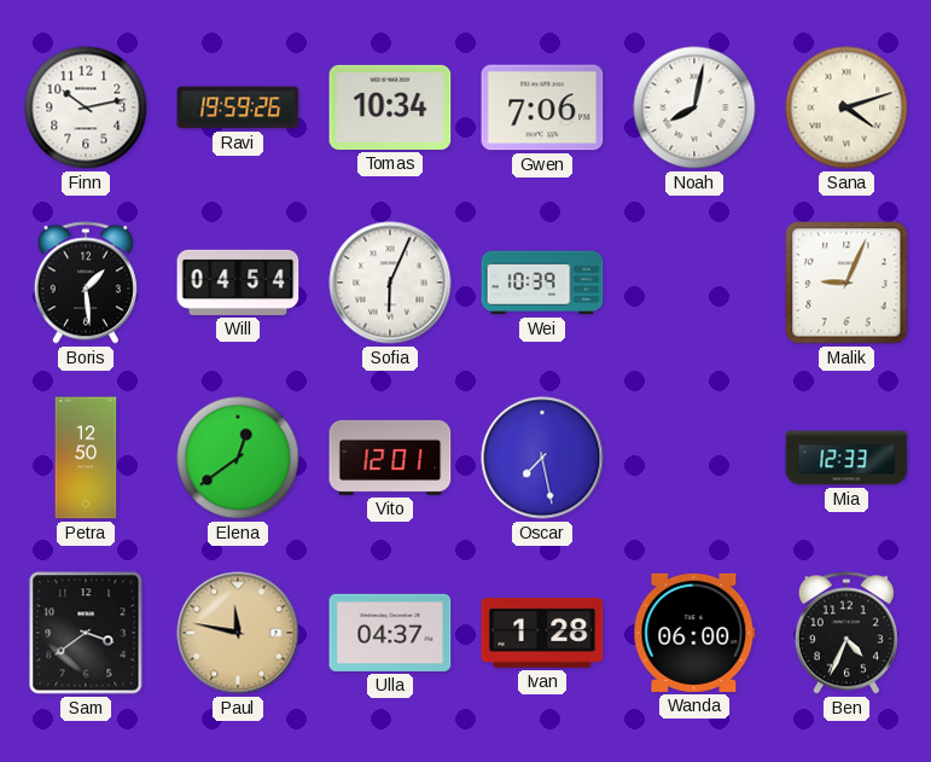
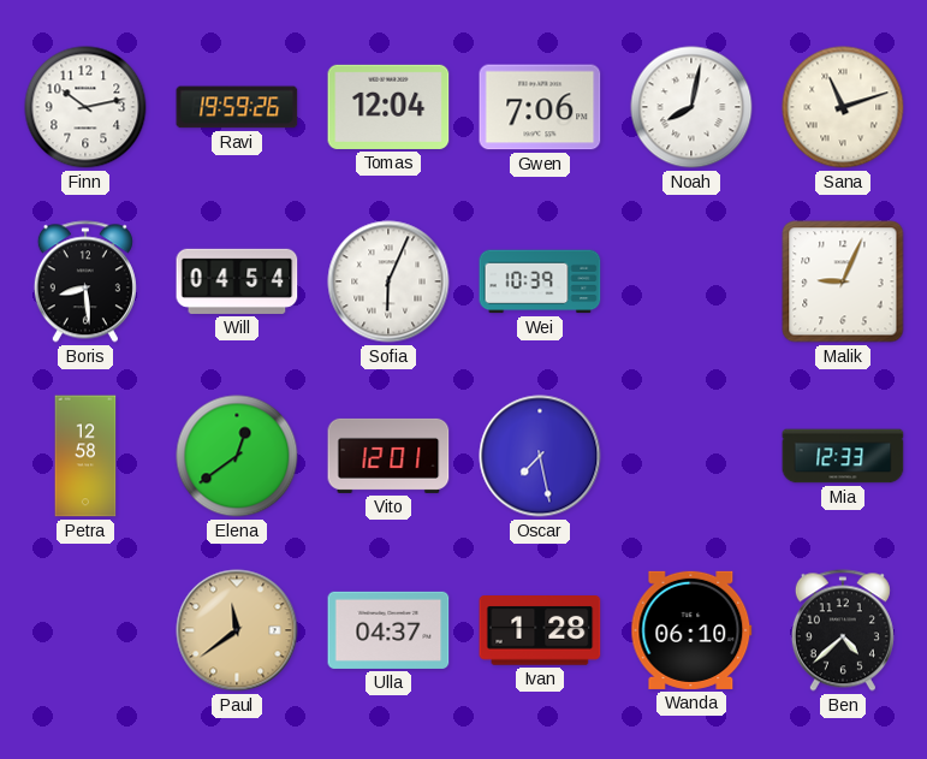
Tomas: 10:34 -> 12:04 (388, 107)
Sana: 4:12 -> 11:12 (843, 107)
Boris: 1:29 -> 8:29 (85, 281)
Petra: 12:50 -> 12:58 (85, 456)
Sam: 3:39 -> none (86, 633)
Paul: 11:47 -> 11:39 (237, 630)
Wanda: 06:00 -> 06:10 (691, 630)
Ben: 4:34 -> 4:38 (843, 630)
